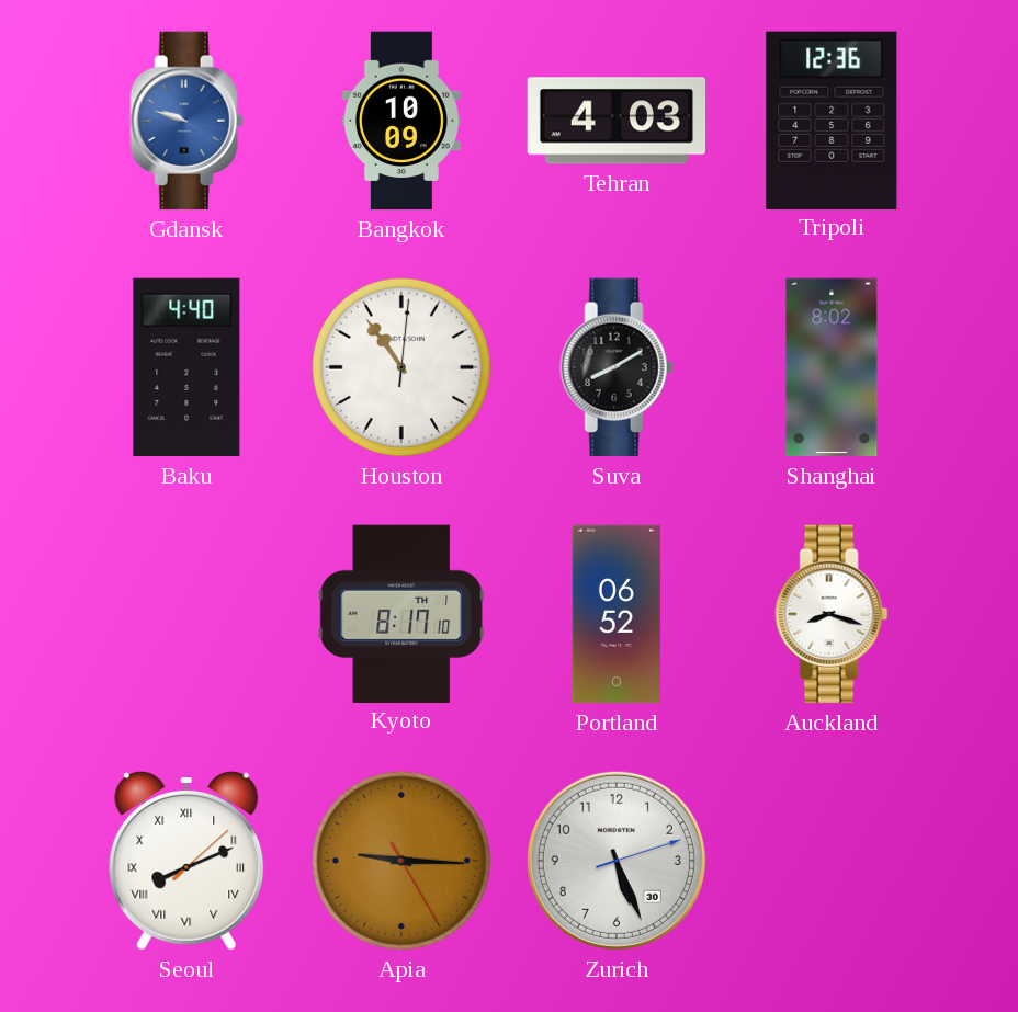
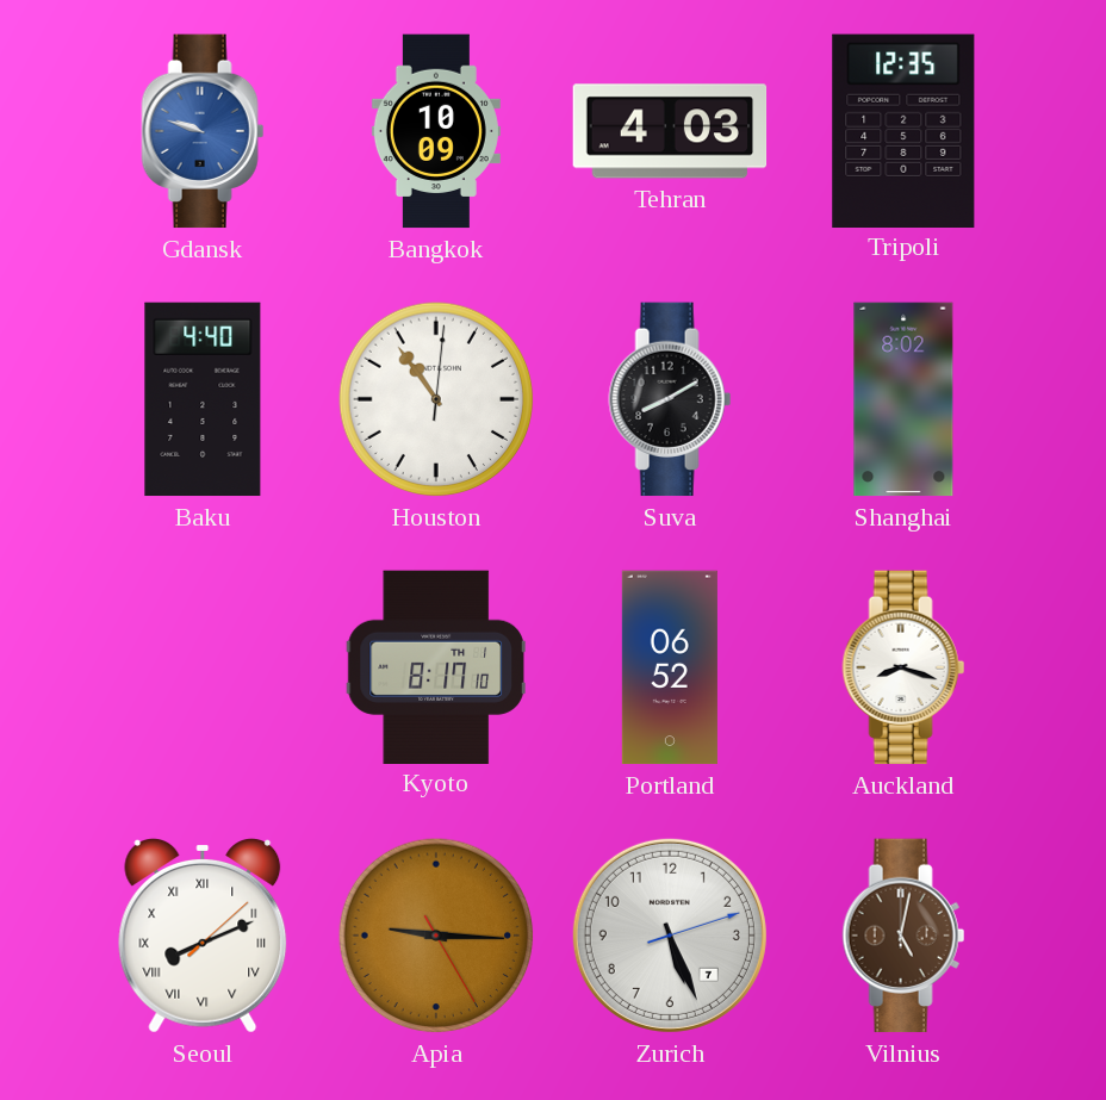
Tripoli: 12:36 -> 12:35 (903, 130)
Zurich date: 30 -> 7 (670, 936)
Vilnius: none -> 5:02 (903, 936)
